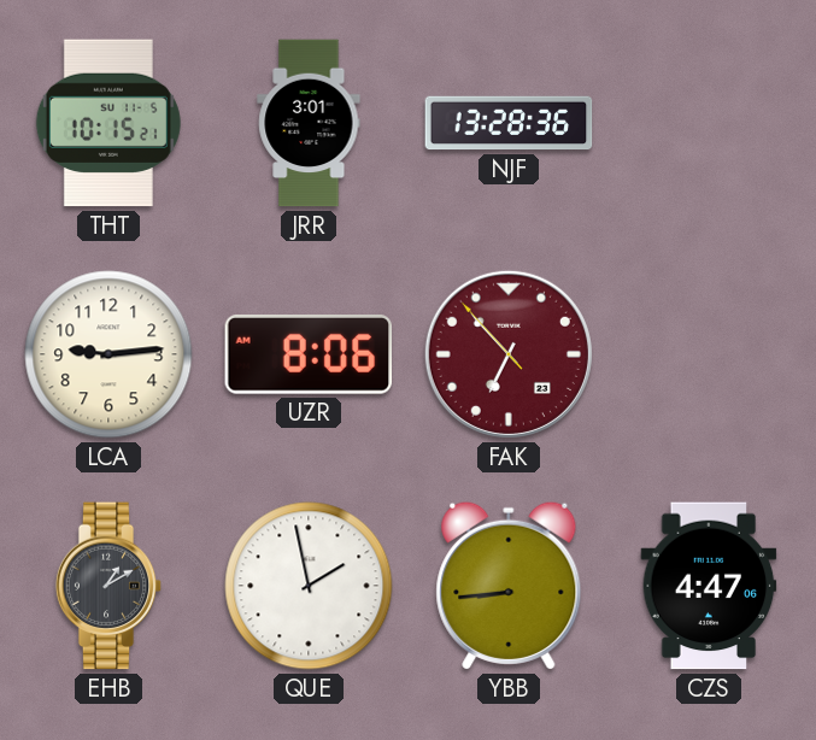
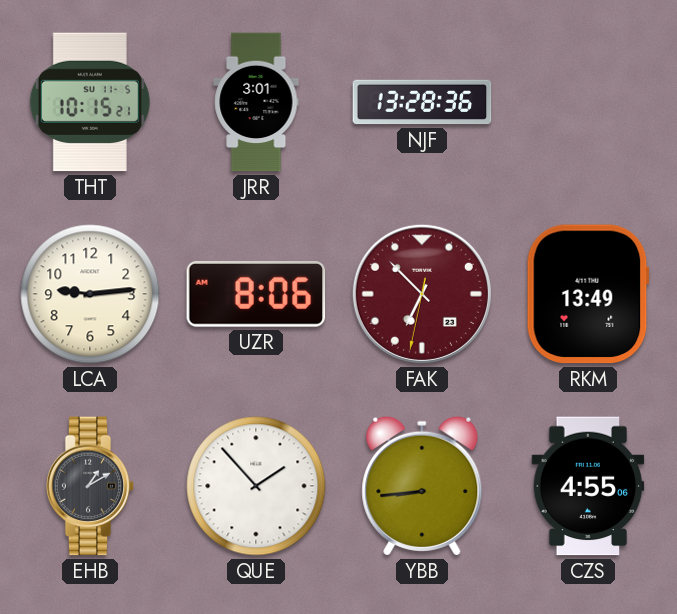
FAK: 6:52:53 -> 6:52:32 (422, 294)
RKM: none -> 13:49 (588, 294)
QUE: 1:58 -> 1:53 (256, 486)
CZS: 4:47 -> 4:55 (588, 486)
